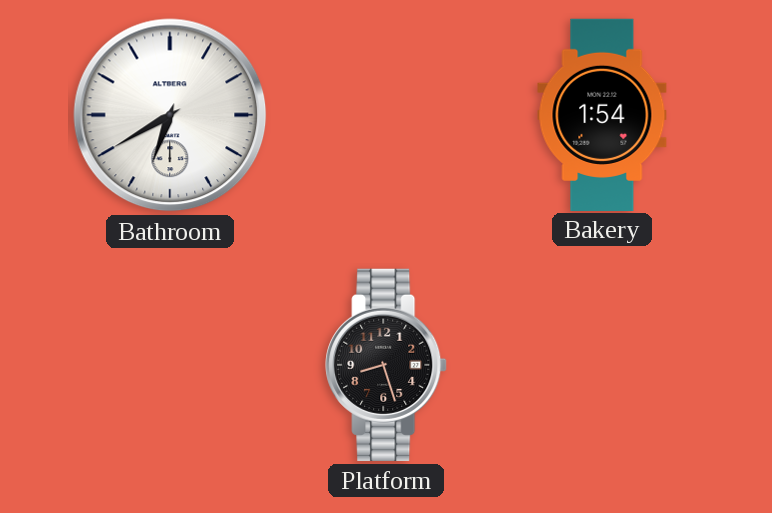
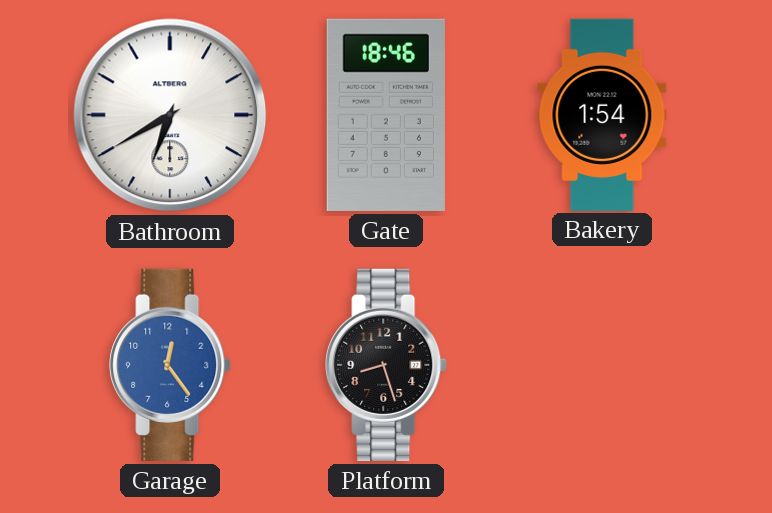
Gate: none -> 18:46 (386, 115)
Garage: none -> 12:24 (170, 365)
